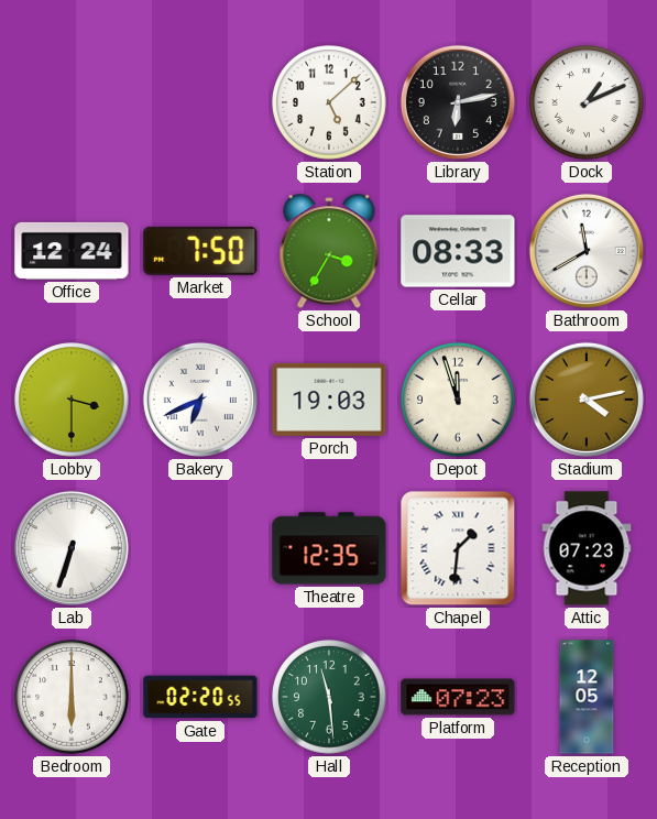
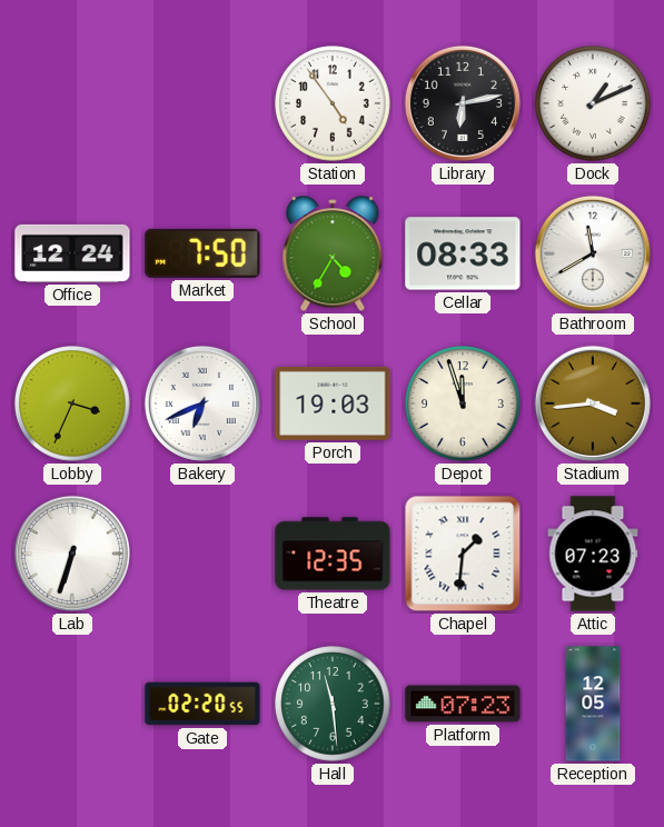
Station: 5:08 -> 4:54 (333, 103)
School: 3:35 -> 4:35 (333, 255)
Lobby: 3:30 -> 3:34 (72, 403)
Stadium: 4:13 -> 3:44 (593, 403)
Bedroom: 6:00 -> none (72, 697)
